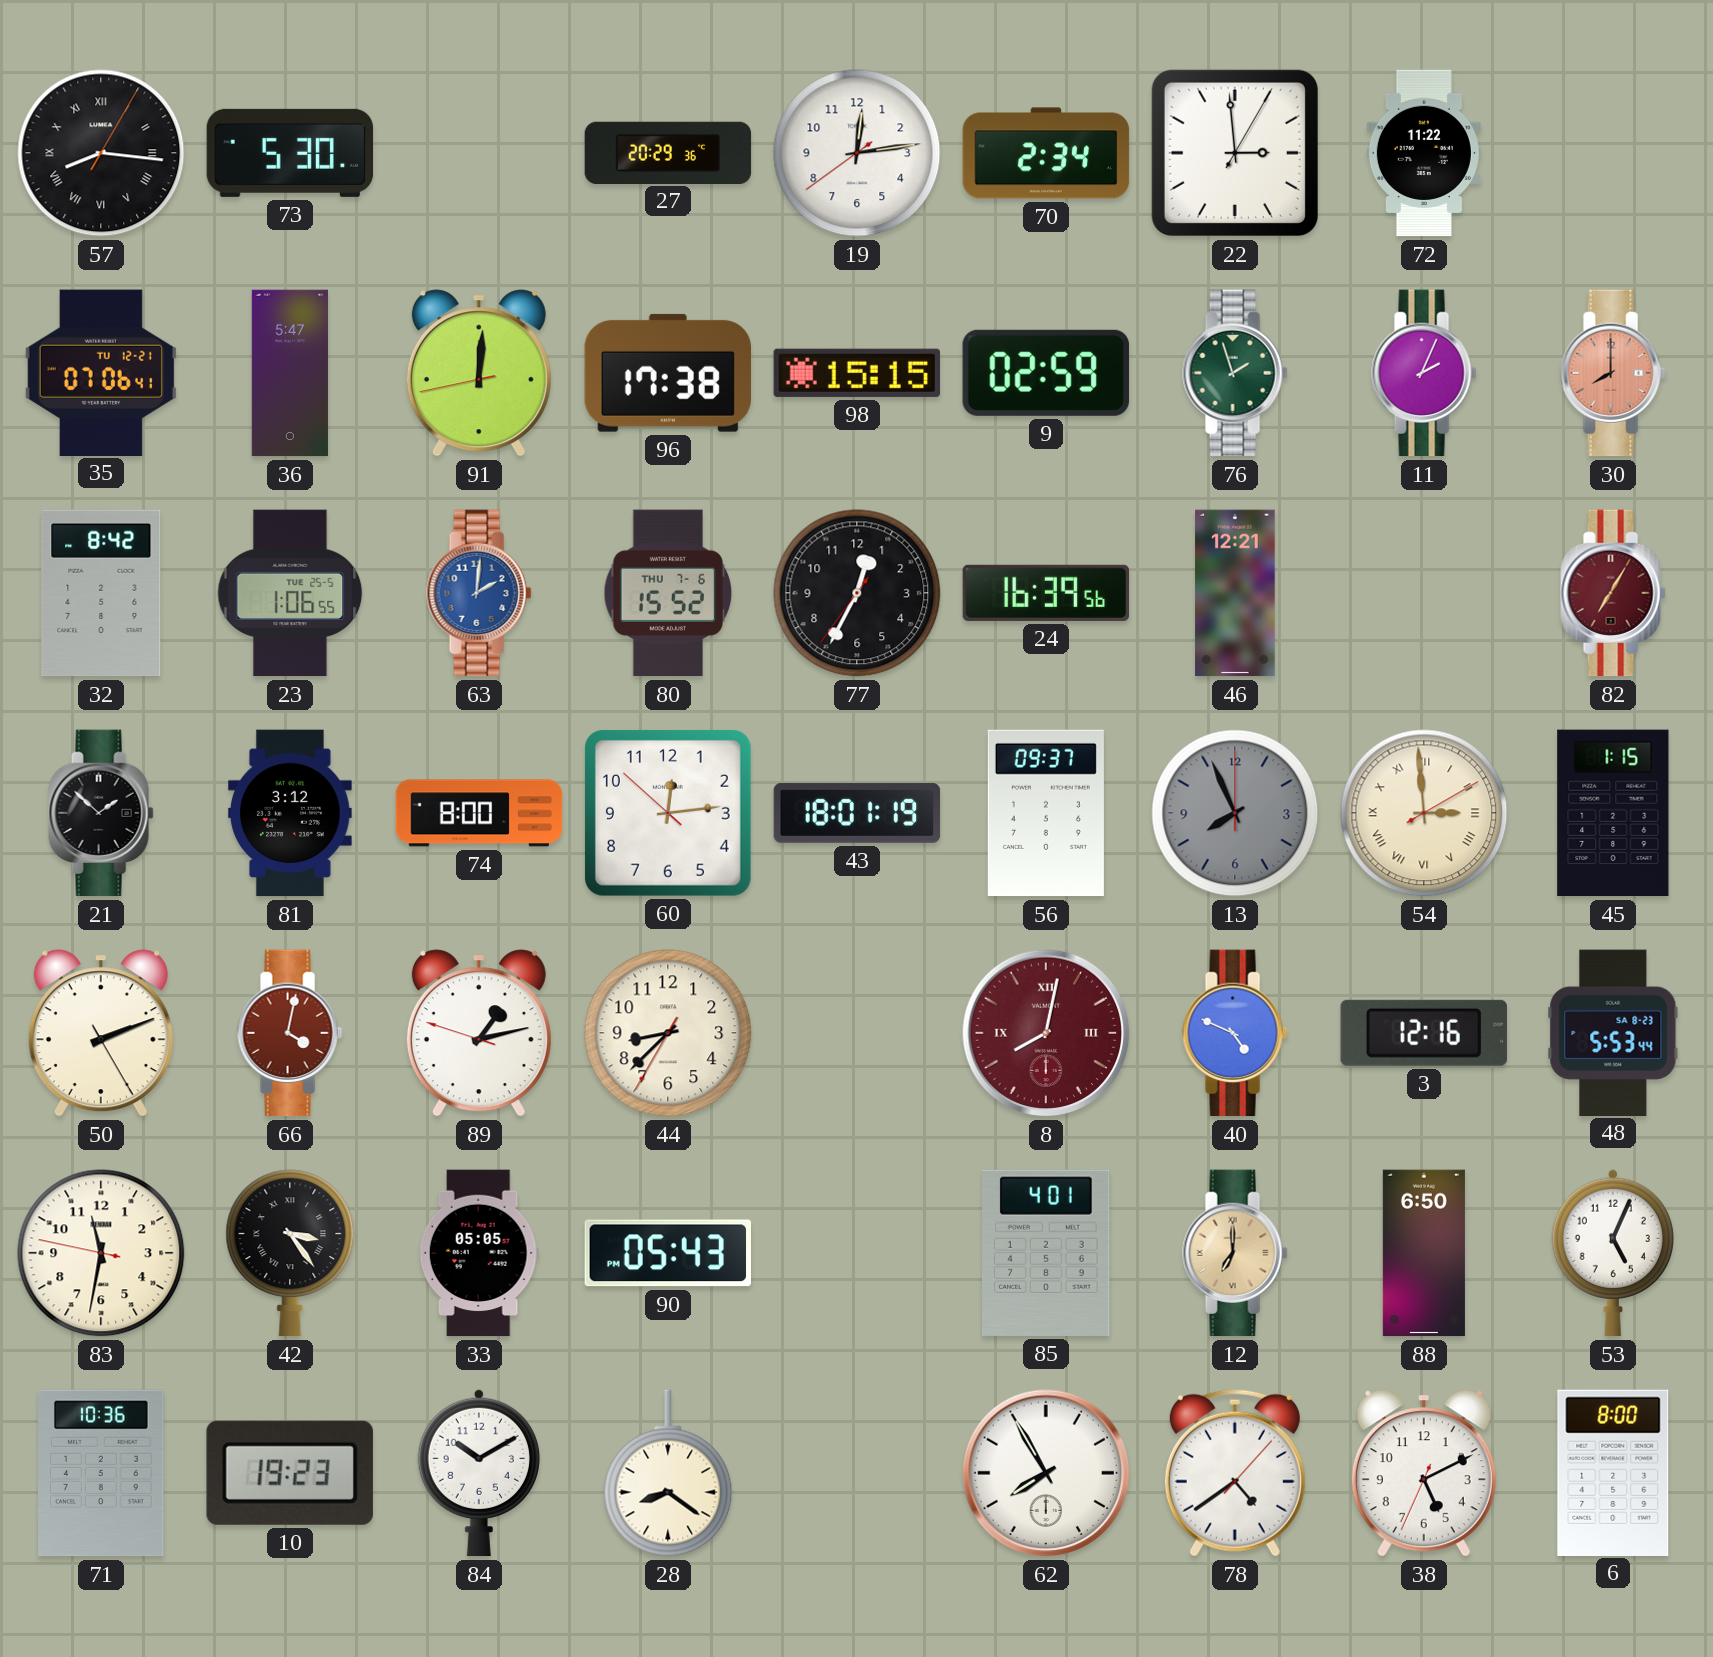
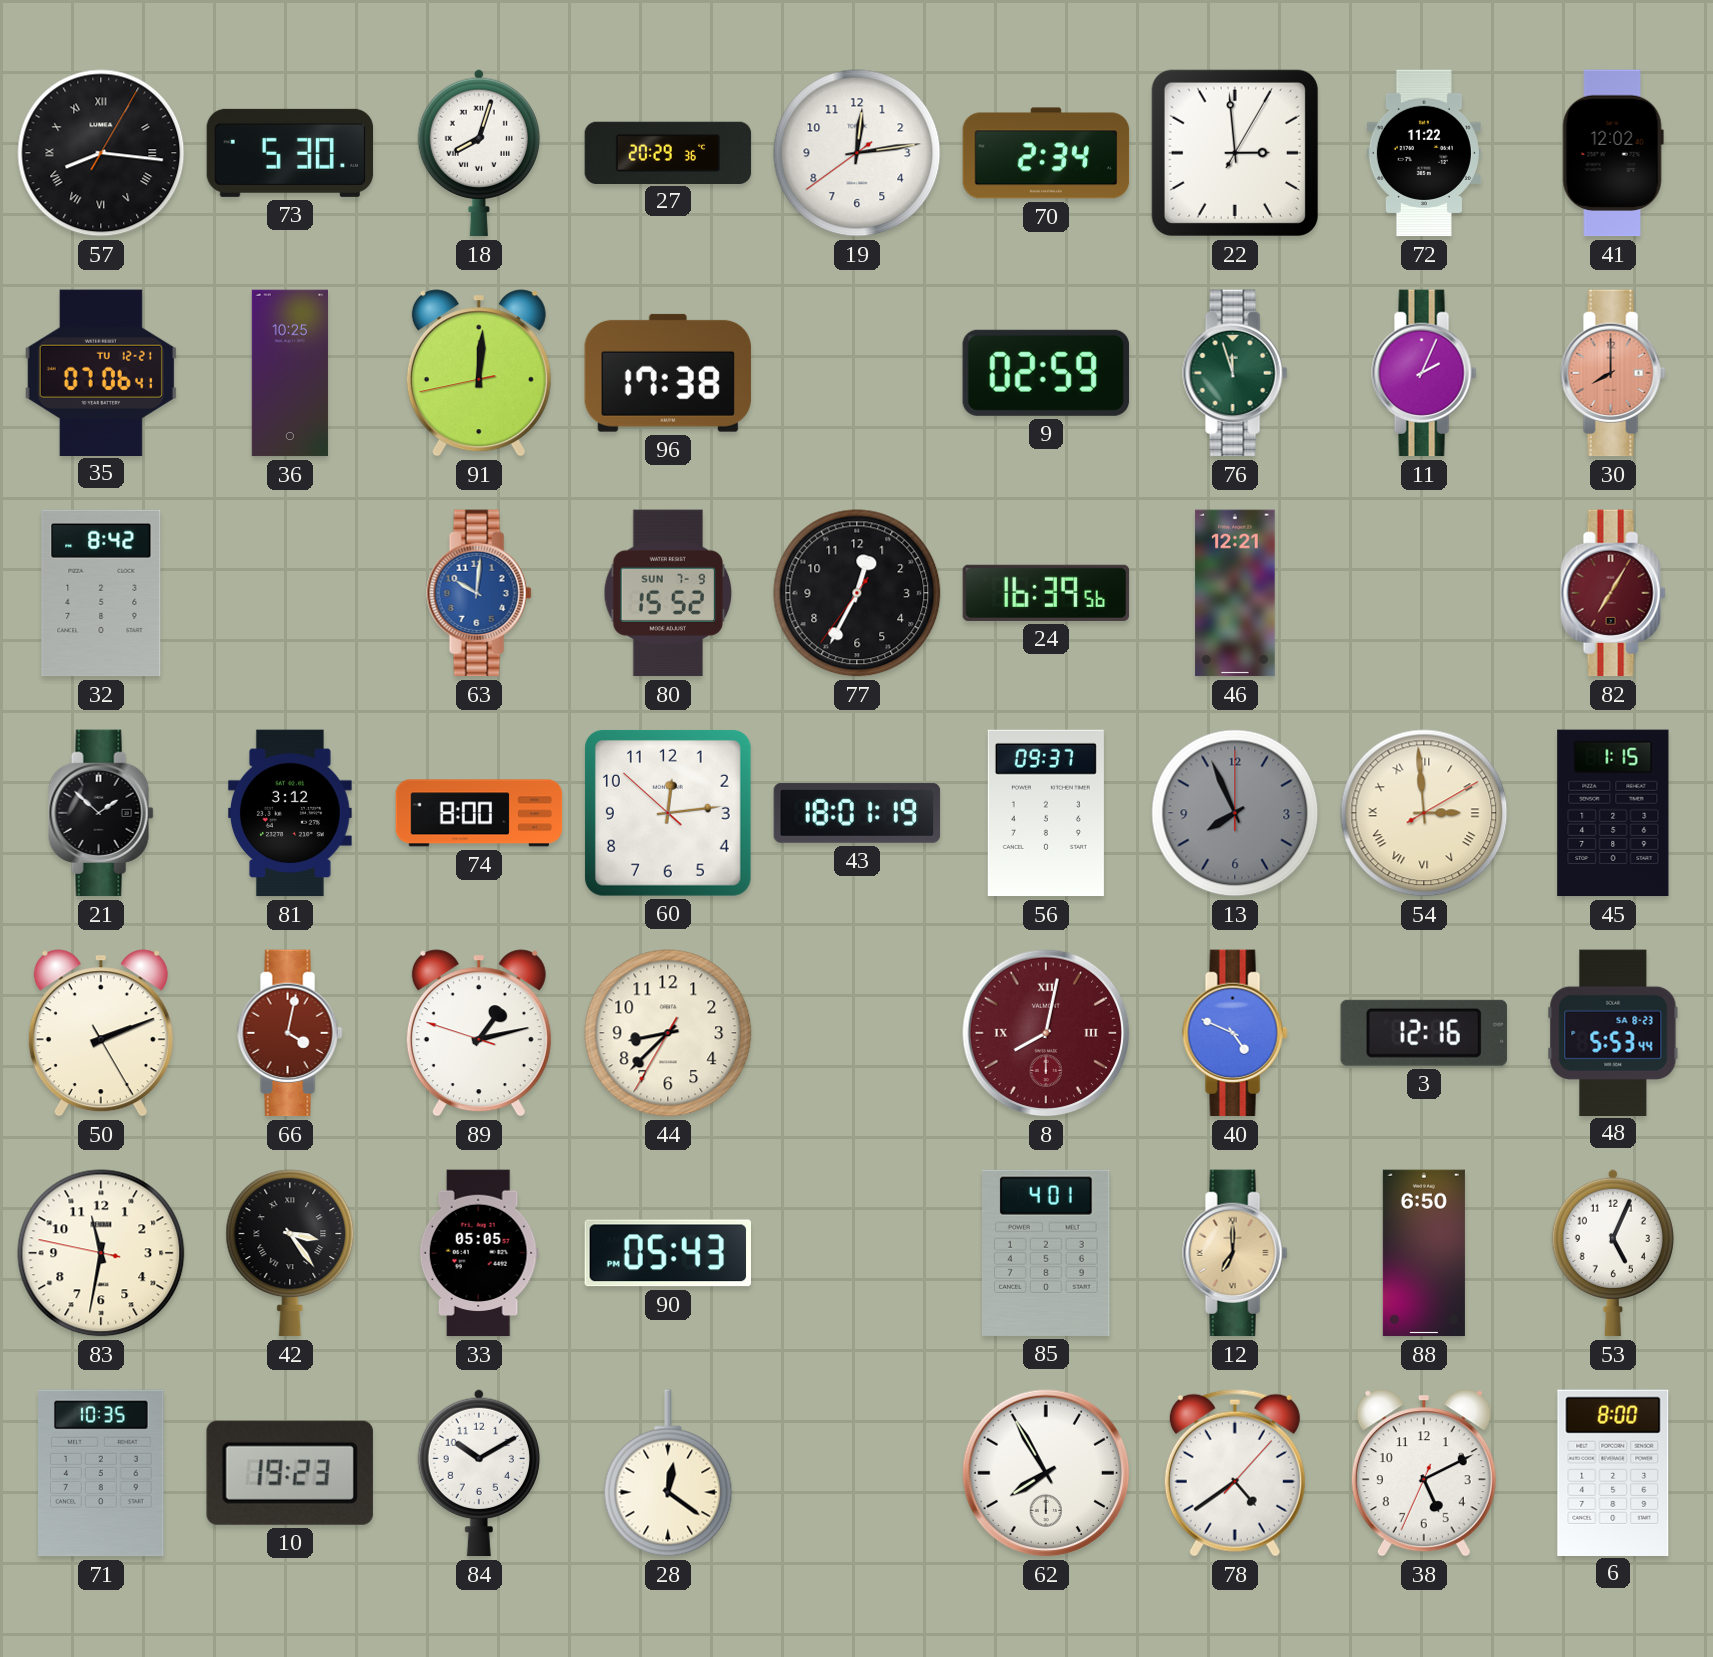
18: none -> 8:03 (479, 153)
41: none -> 12:02 (1613, 153)
36: 5:47 -> 10:25 (290, 373)
98: 15:15 -> none (856, 373)
76: 1:57 -> 11:57 (1235, 373)
23: 1:06 -> none (290, 593)
63: 2:01 -> 10:01 (479, 593)
80 date: THU 7-6 -> SUN 7-9 (668, 593)
71: 10:36 -> 10:35 (101, 1473)
28: 8:21 -> 12:21 (668, 1473)
